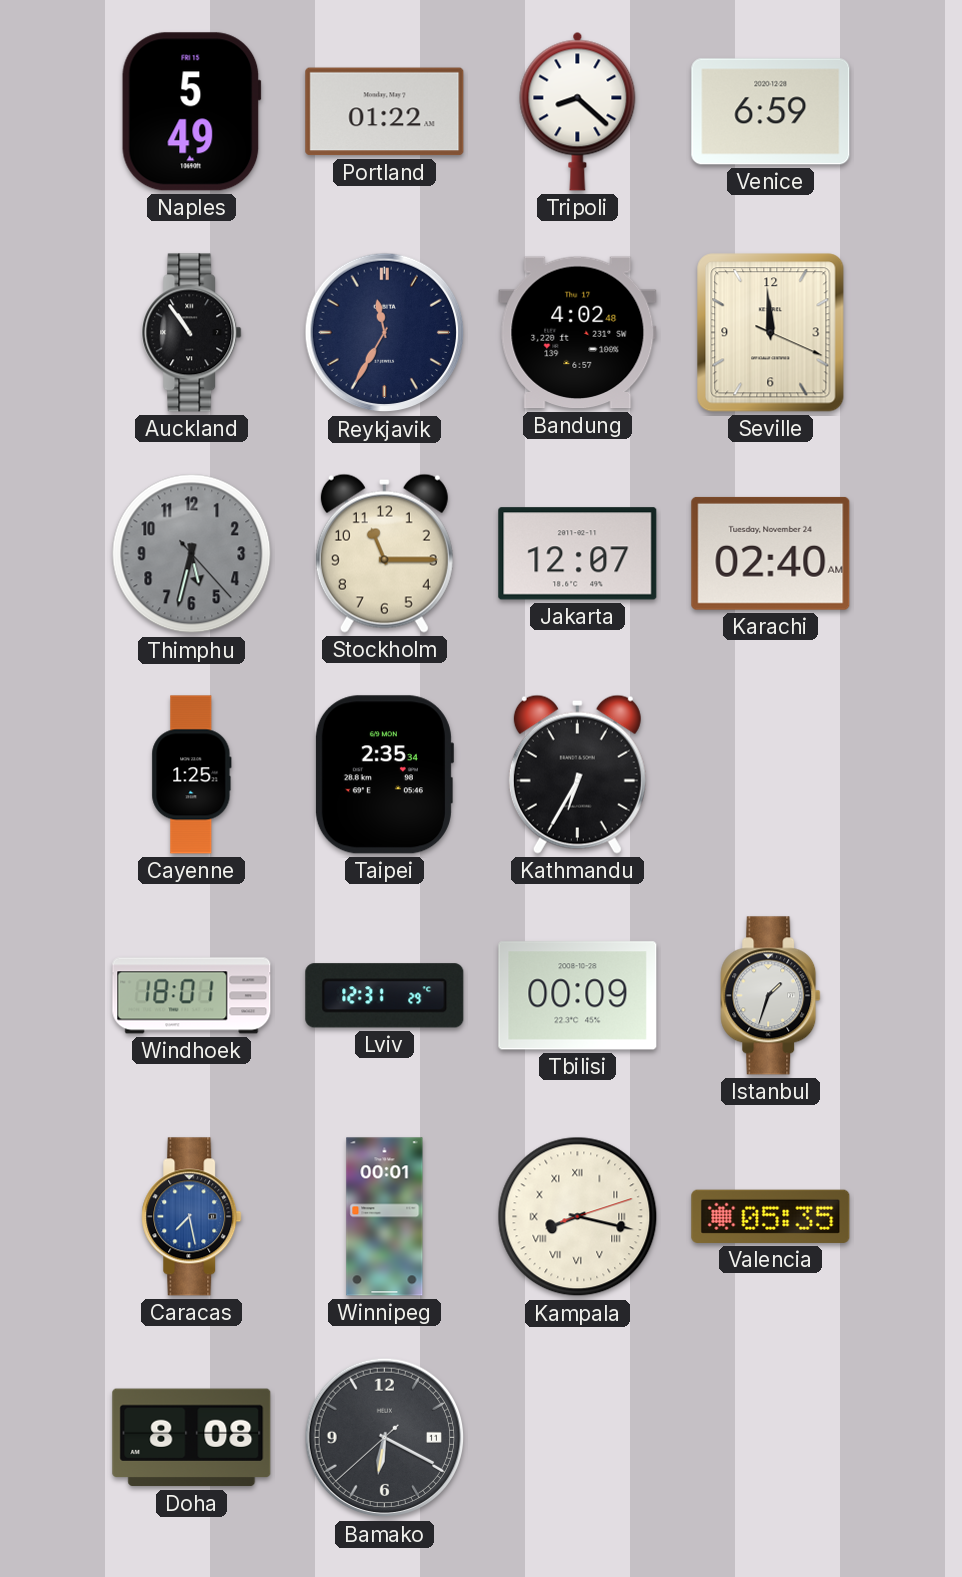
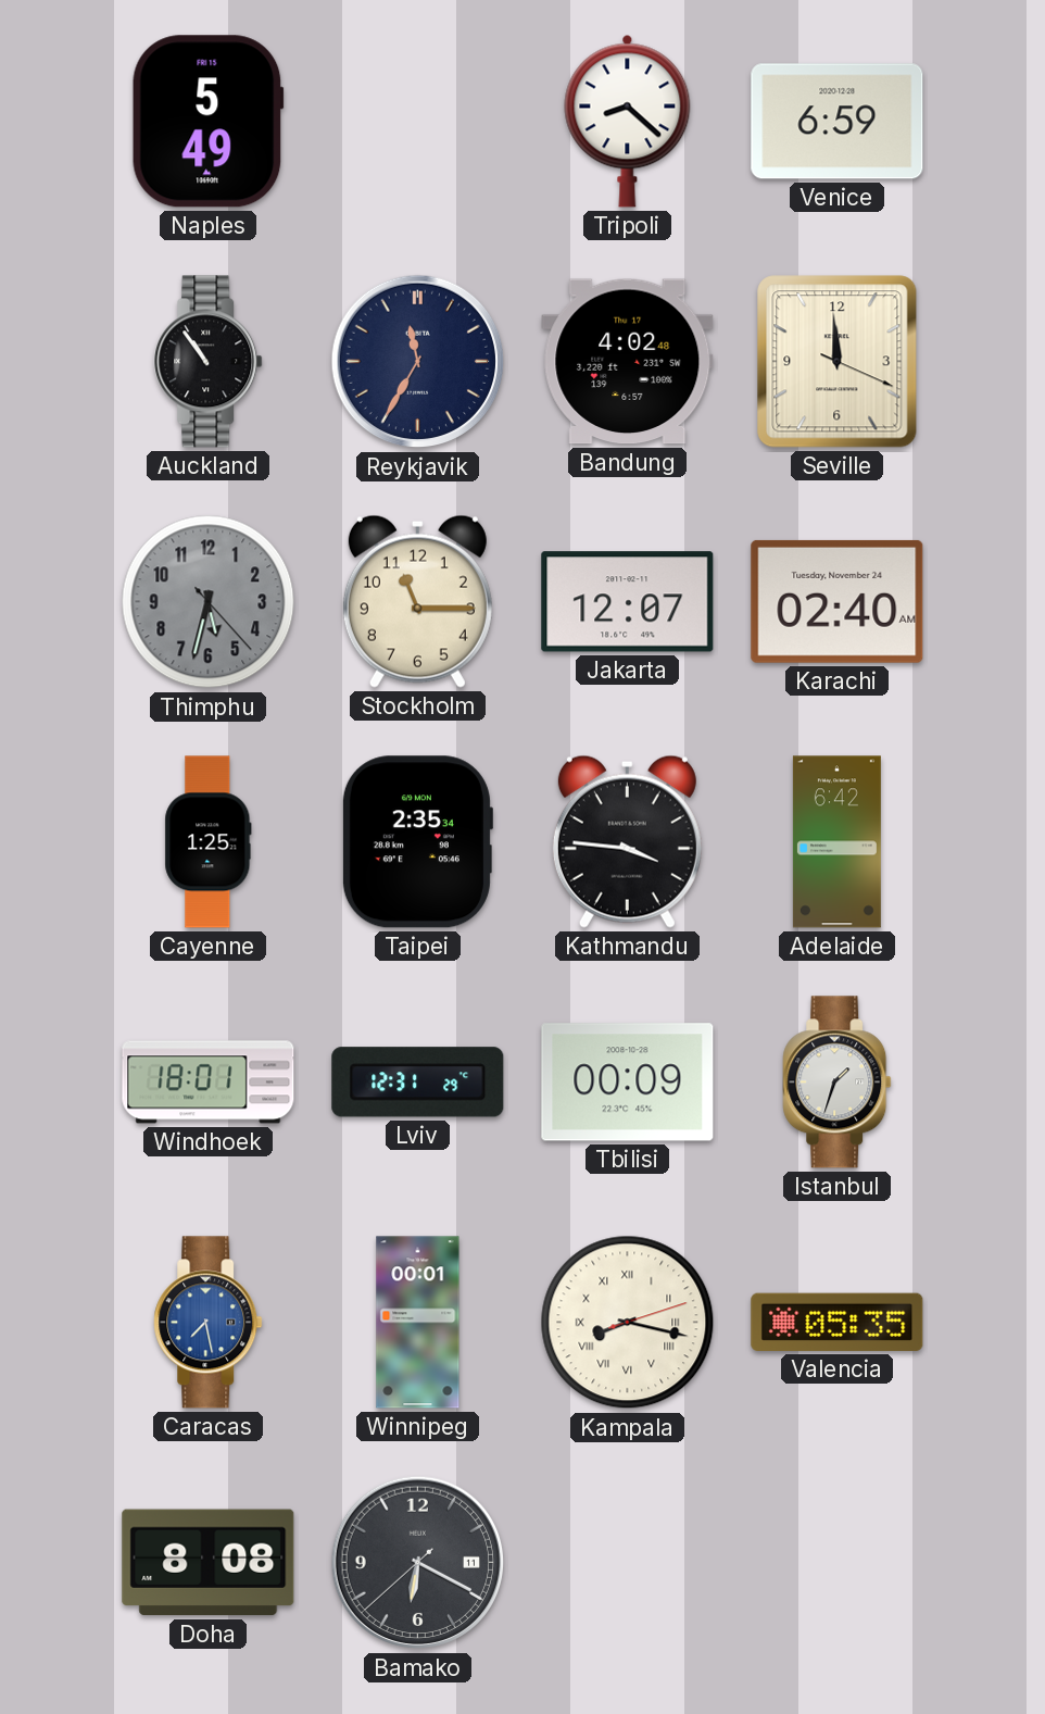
Portland: 01:22 -> none (385, 112)
Kathmandu: 6:35 -> 3:46 (627, 841)
Adelaide: none -> 6:42 (836, 842)
